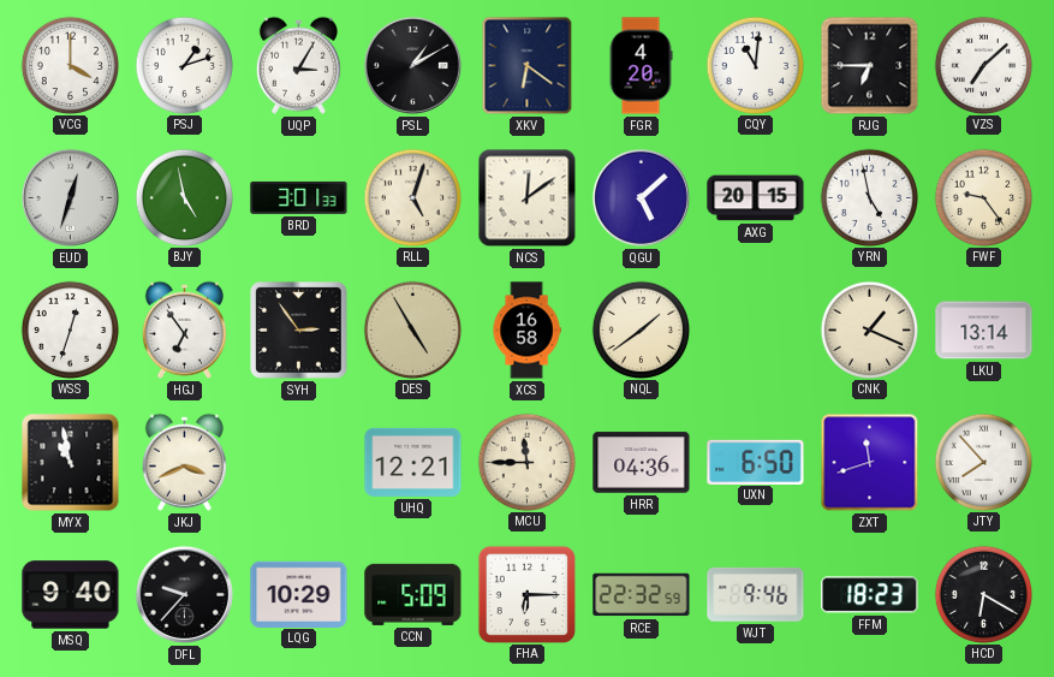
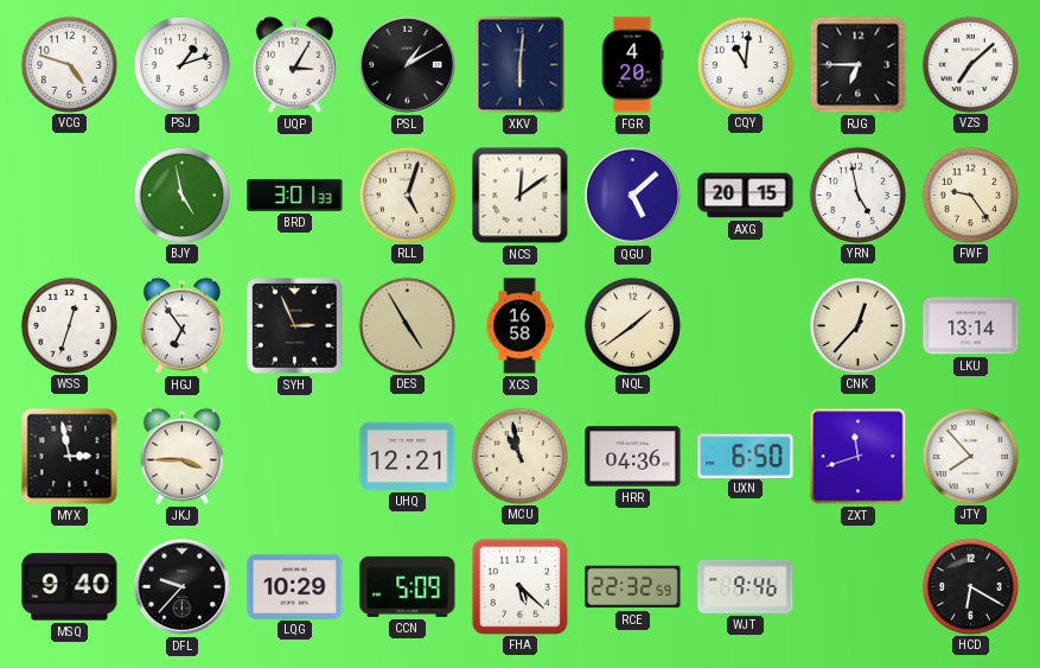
VCG: 4:00 -> 4:48 (69, 64)
XKV: 6:21 -> 6:01 (521, 65)
EUD: 12:33 -> none (70, 197)
SYH: 2:54 -> 2:56 (295, 326)
CNK: 1:19 -> 12:37 (857, 325)
MYX: 10:58 -> 2:58 (70, 457)
JKJ: 3:41 -> 3:45 (181, 456)
MCU: 11:45 -> 10:58 (519, 456)
FHA: 6:15 -> 5:22 (519, 586)
FFM: 18:23 -> none (870, 595)
